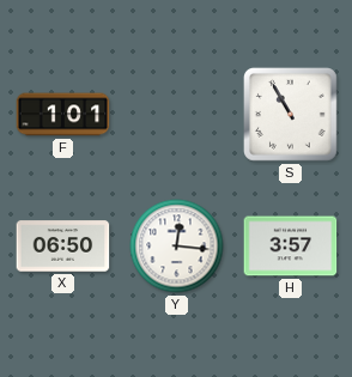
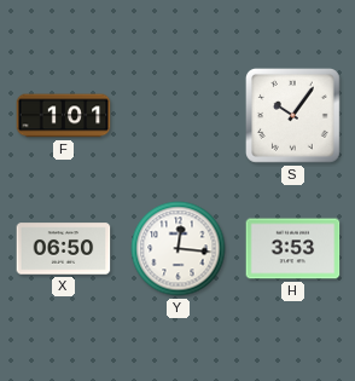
S: 10:55 -> 10:06 (293, 116)
H: 3:57 -> 3:53 (293, 249)
